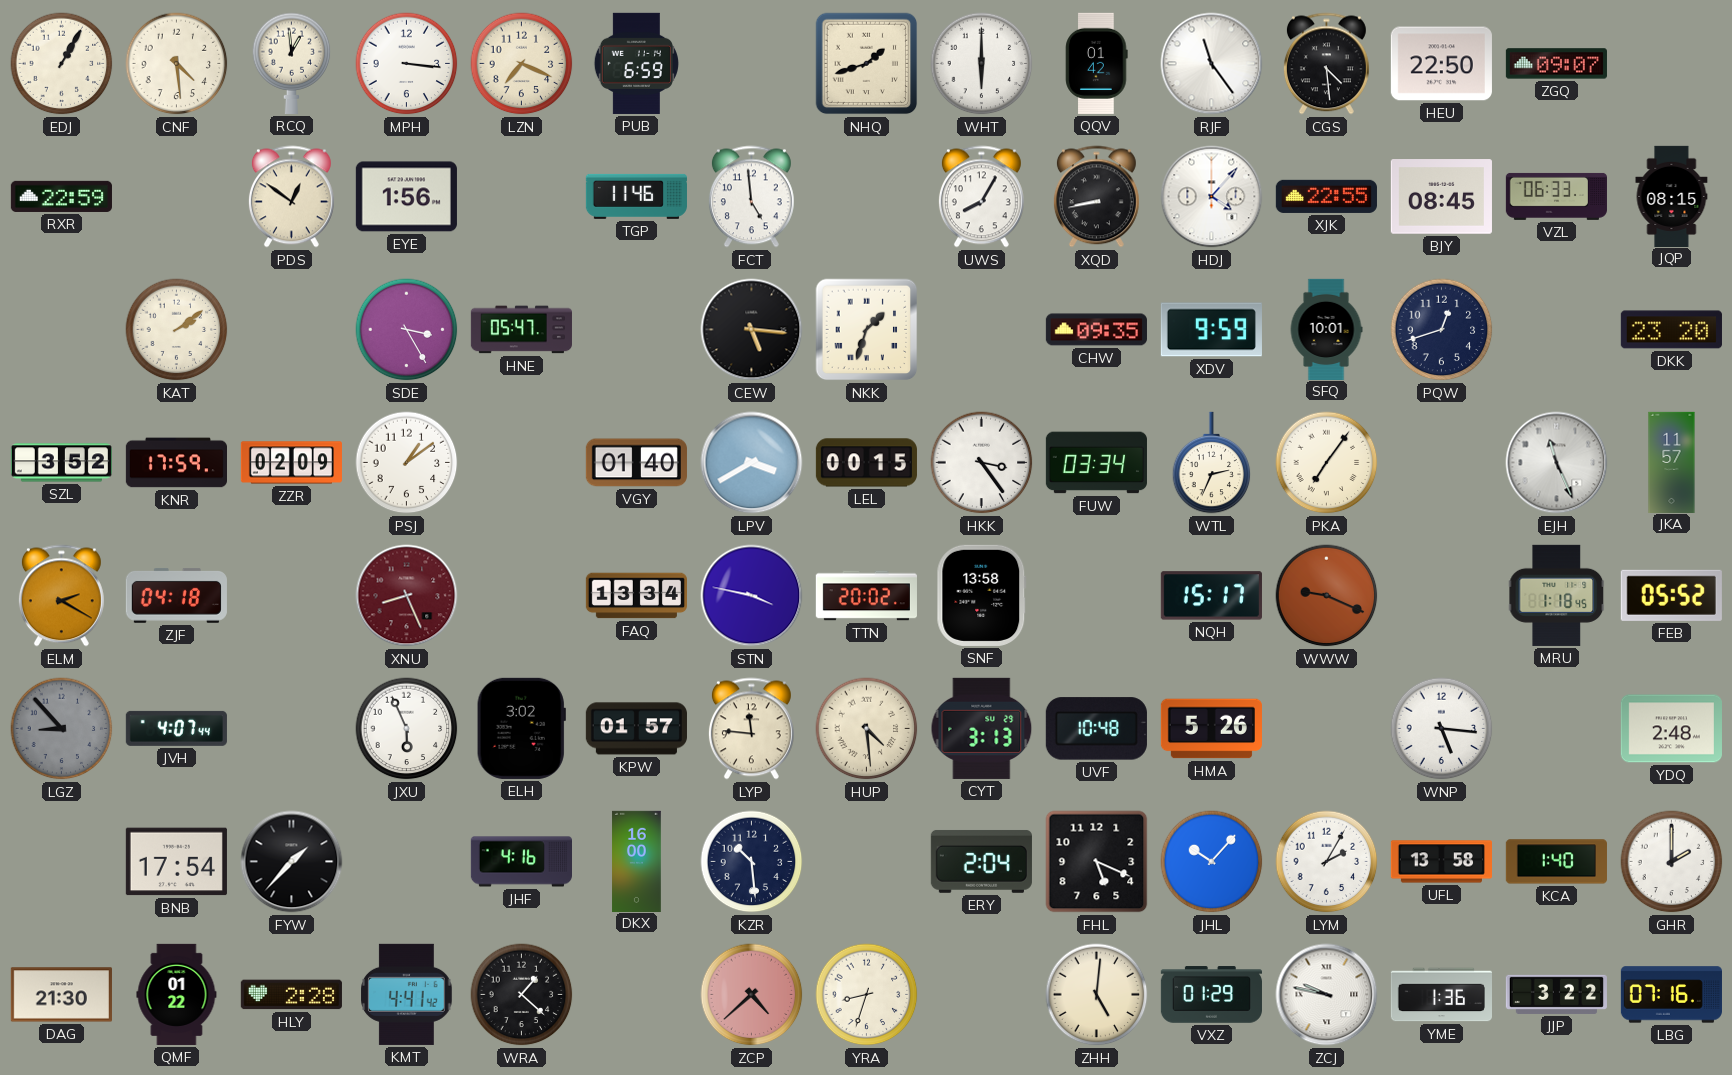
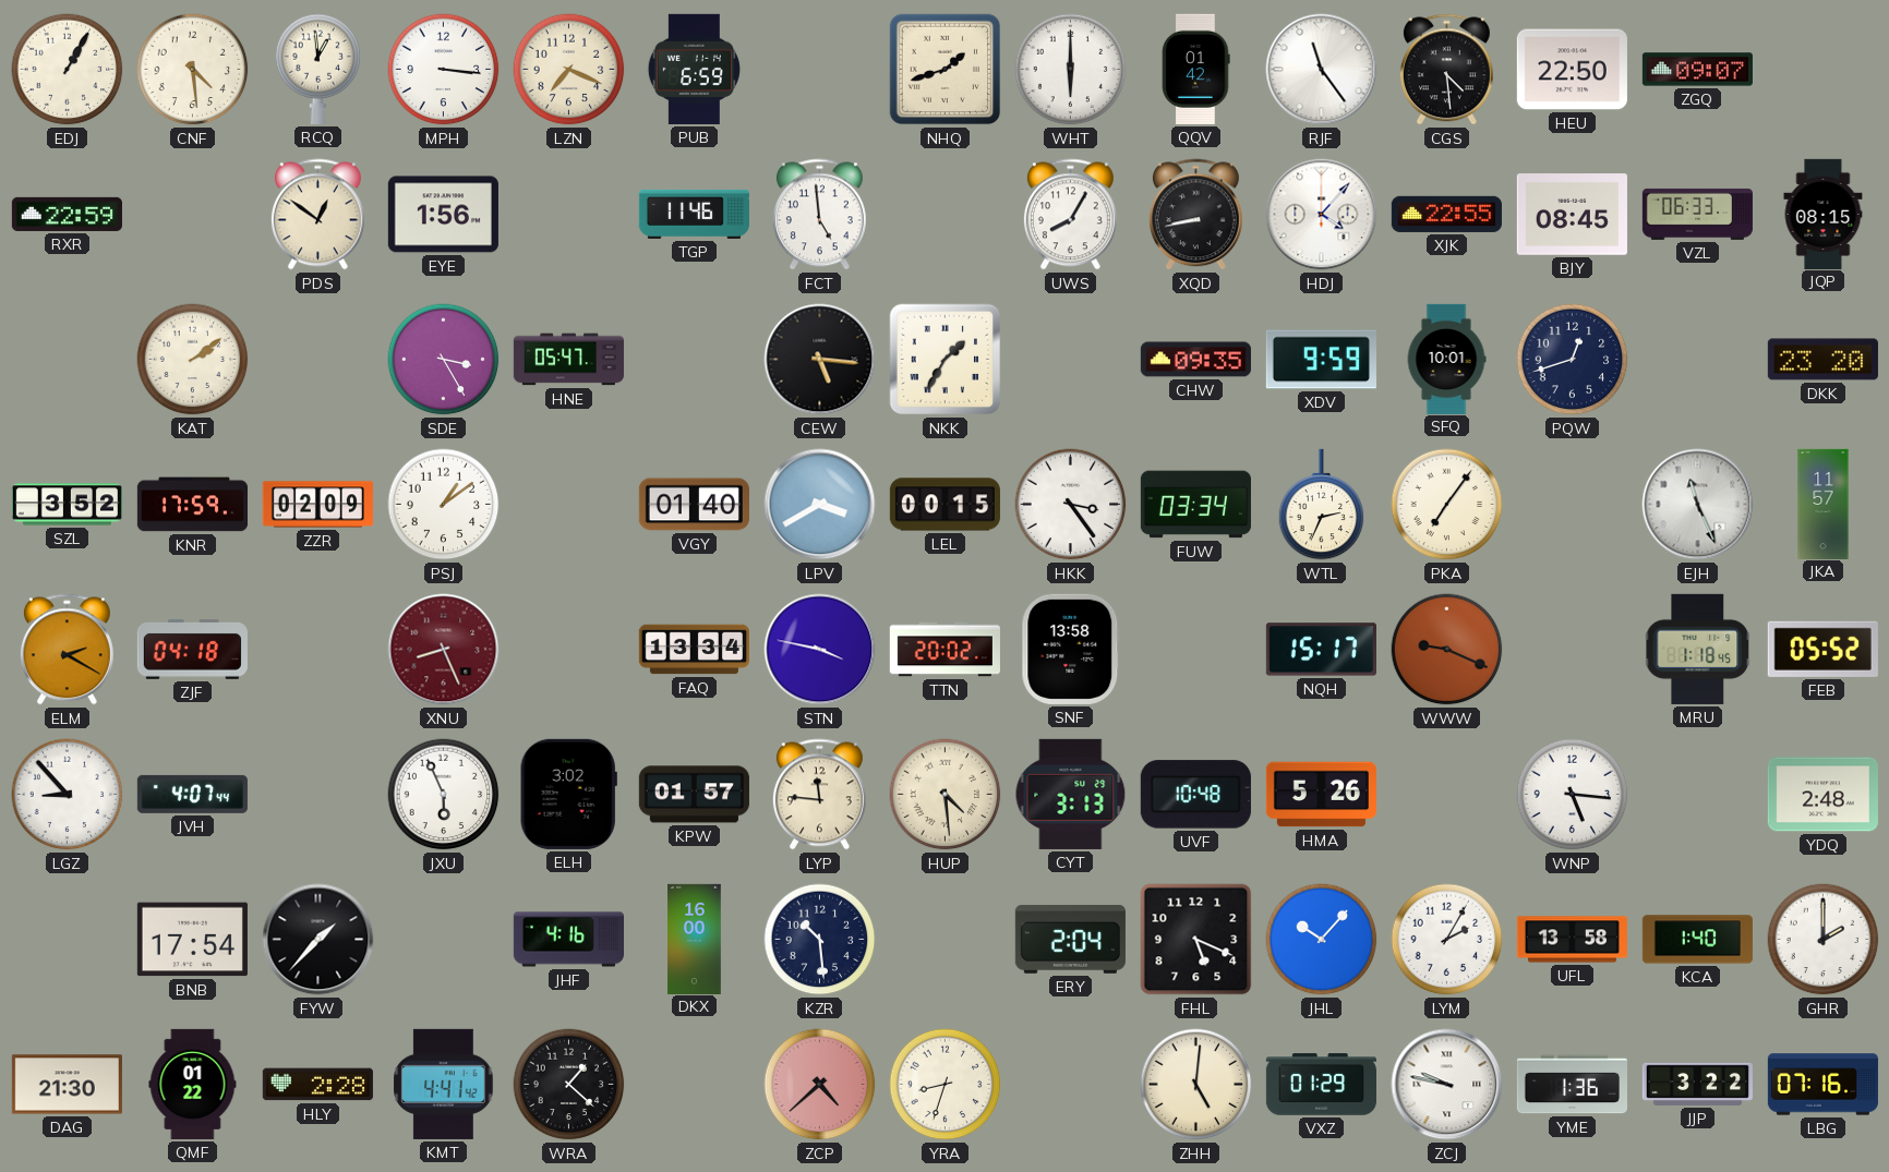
NKK: 1:33 -> 1:35 (946, 360)
LGZ dial: grey -> white (68, 795)
